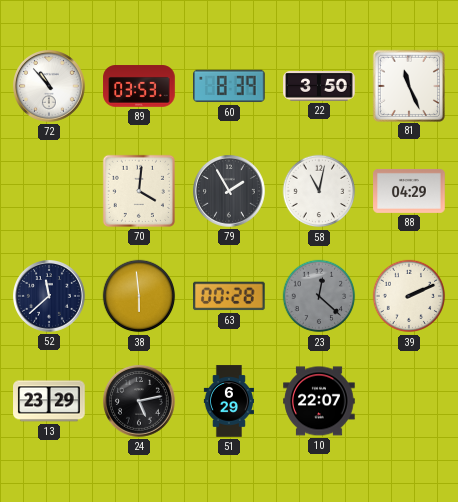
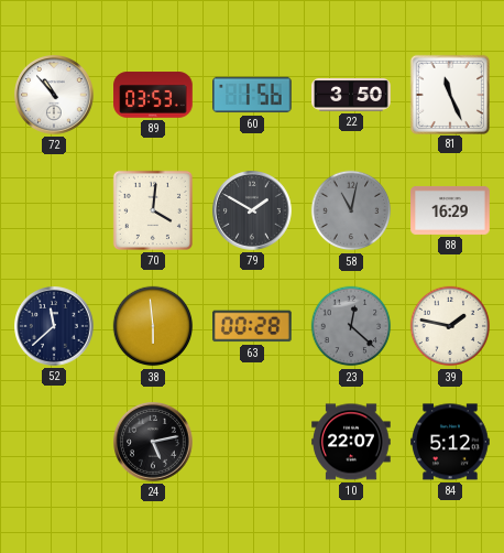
60: 8:39 -> 1:56 (253, 95)
79: 1:55 -> 1:50 (253, 212)
58 dial: white -> grey (351, 210)
88: 04:29 -> 16:29 (450, 210)
39: 2:11 -> 1:47 (450, 326)
13: 23:29 -> none (49, 401)
51: 6:29 -> none (228, 401)
84: none -> 5:12 (450, 442)
